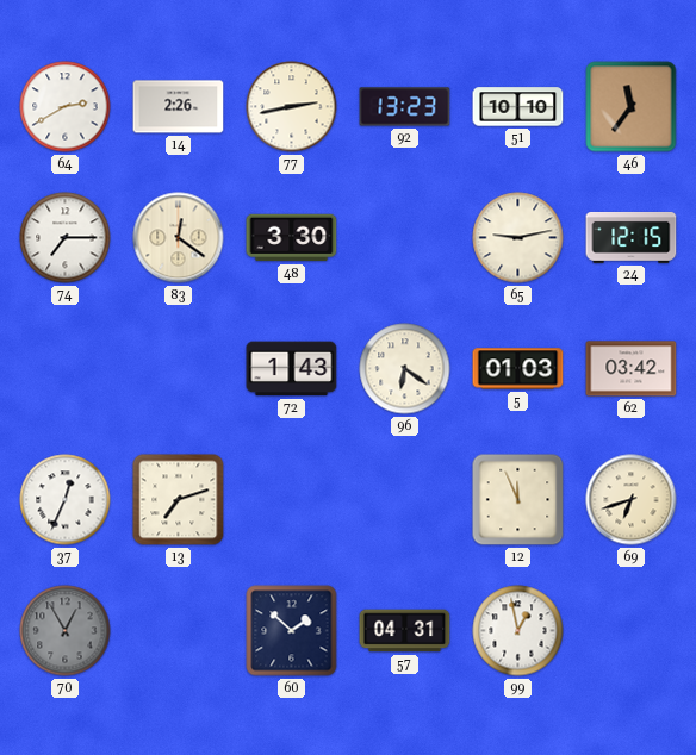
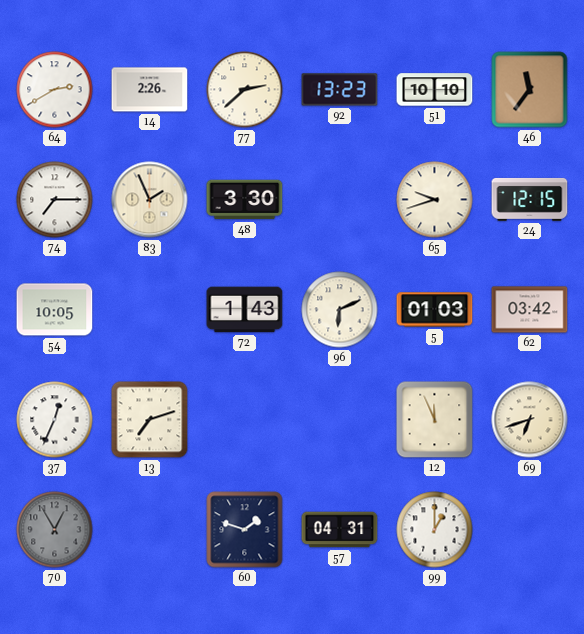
77: 2:43 -> 2:38 (245, 90)
83: 12:21 -> 1:56 (150, 200)
65: 9:13 -> 9:42 (435, 200)
54: none -> 10:05 (55, 310)
96: 6:21 -> 6:11 (340, 310)
60: 1:52 -> 1:48 (245, 530)
99: 12:58 -> 1:00 (435, 530)
